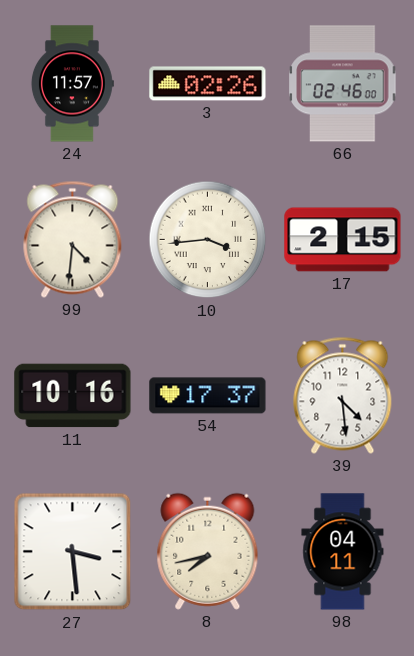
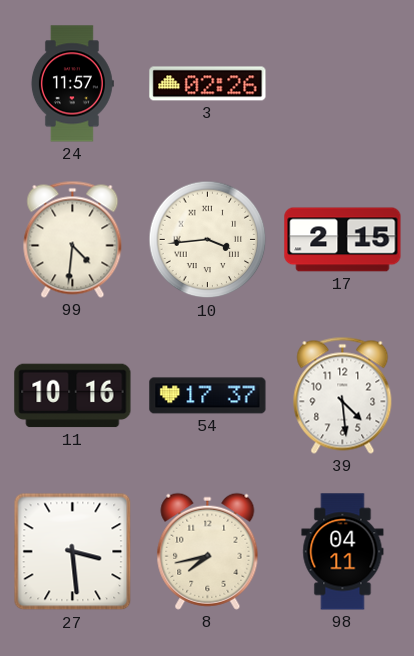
66: 02:46 -> none (343, 84)
